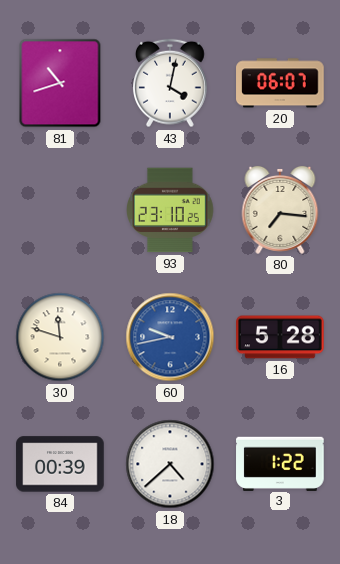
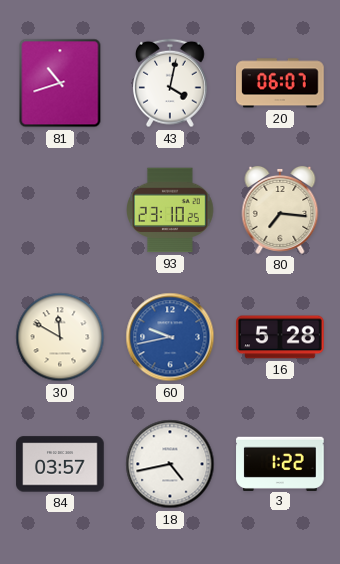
30: 11:48 -> 11:50 (60, 337)
84: 00:39 -> 03:57 (60, 464)
18: 4:38 -> 4:43 (170, 464)
